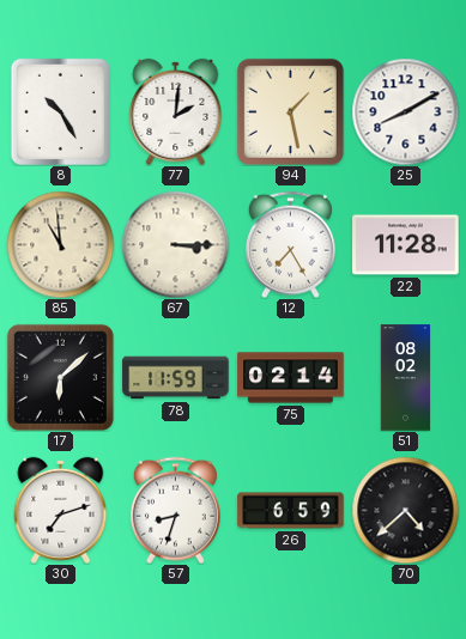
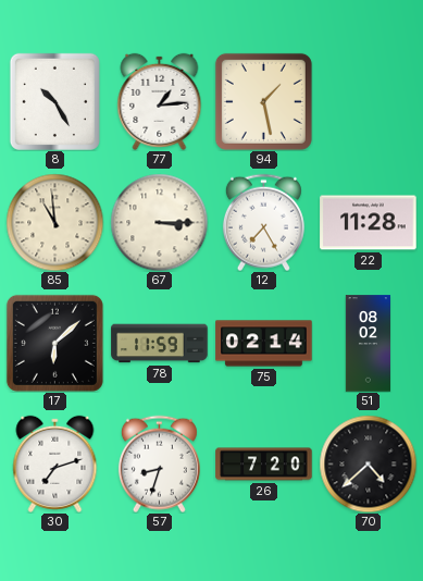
77: 2:01 -> 1:14 (160, 101)
25: 8:10 -> none (405, 111)
26: 6:59 -> 7:20 (264, 465)
